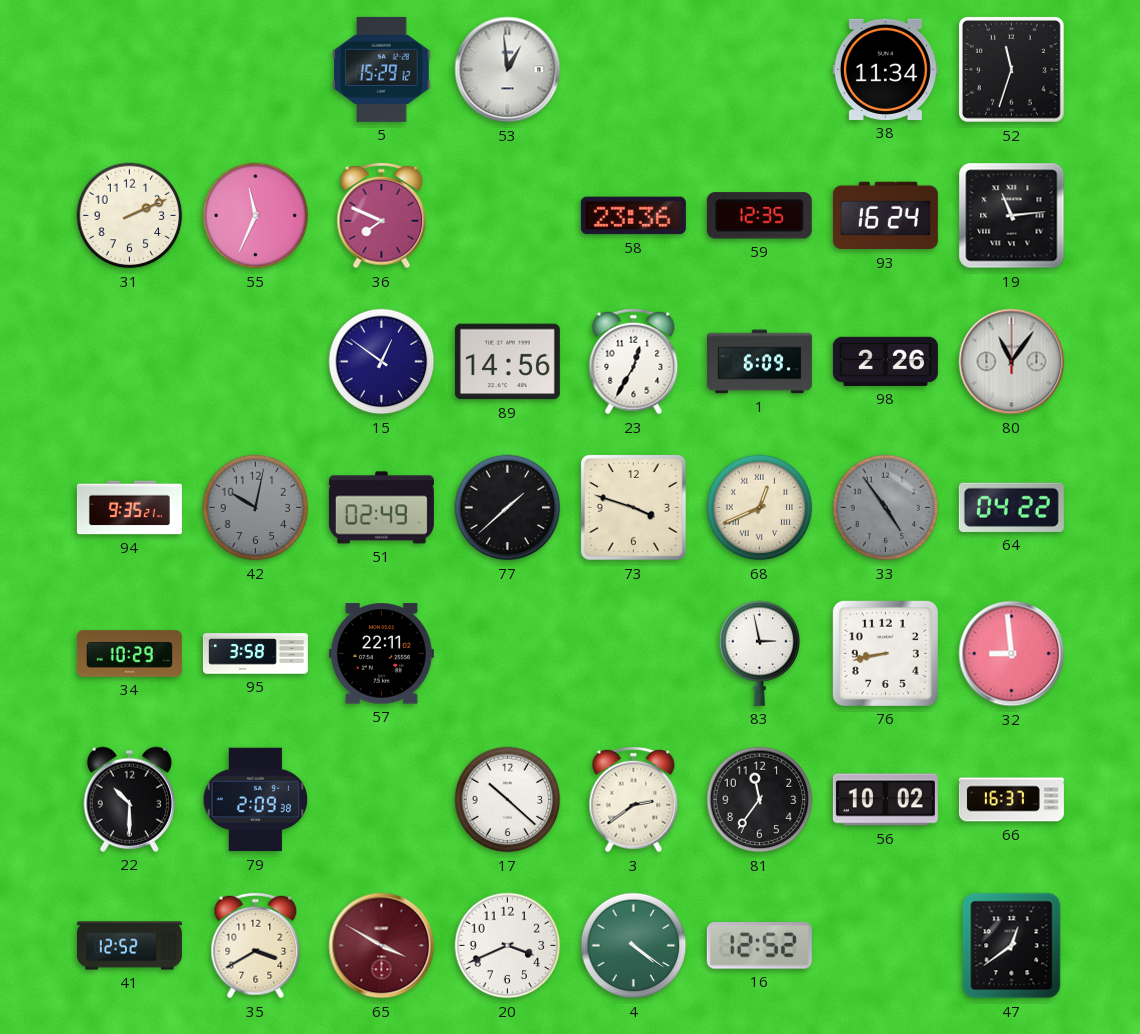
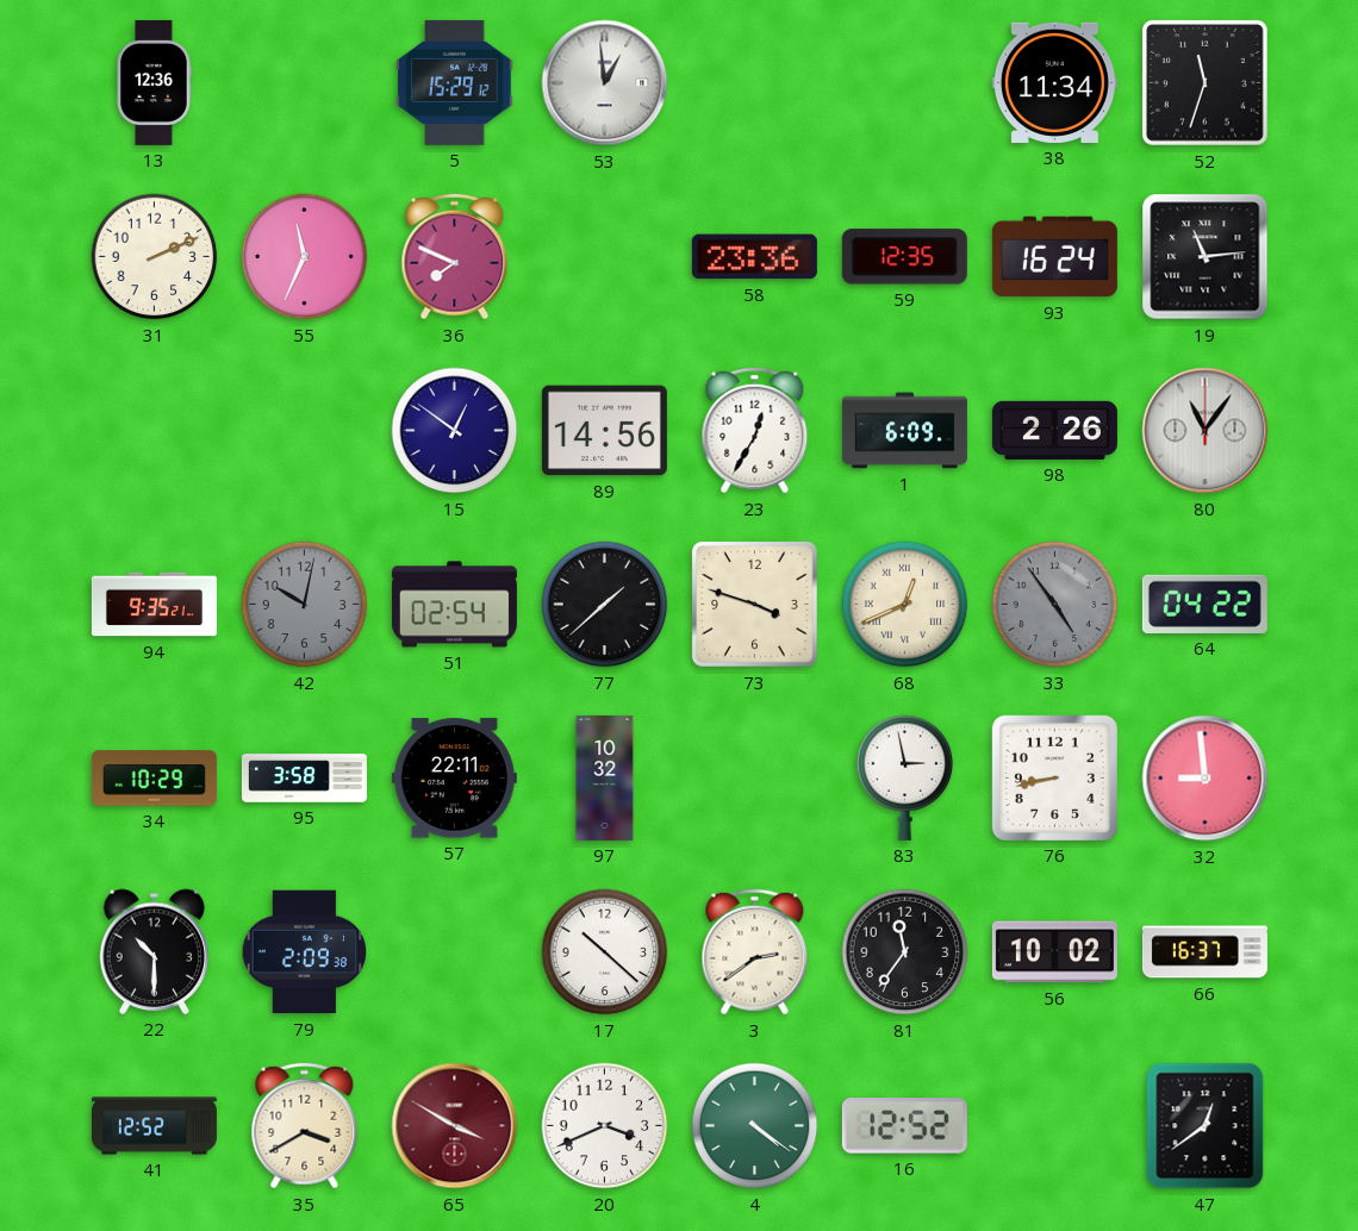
13: none -> 12:36 (154, 82)
51: 02:49 -> 02:54 (454, 605)
97: none -> 10:32 (605, 777)
